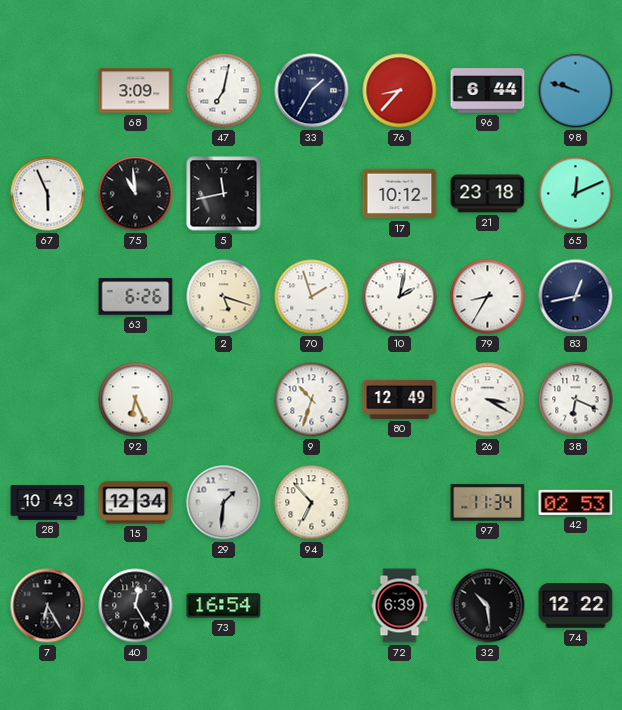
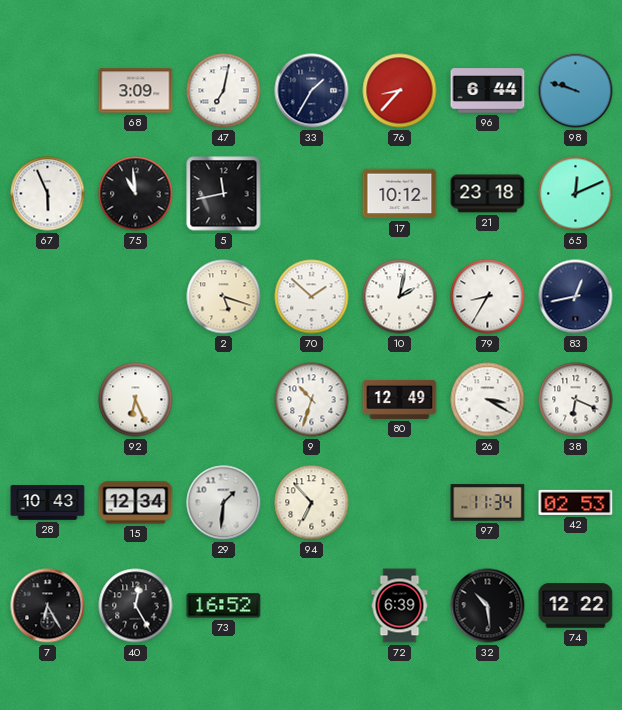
63: 6:26 -> none (136, 297)
70: 1:57 -> 1:52 (312, 297)
73: 16:54 -> 16:52 (224, 606)
